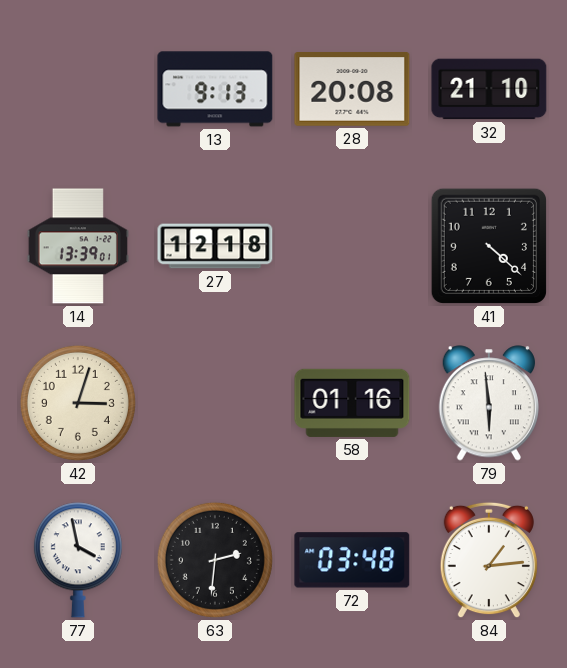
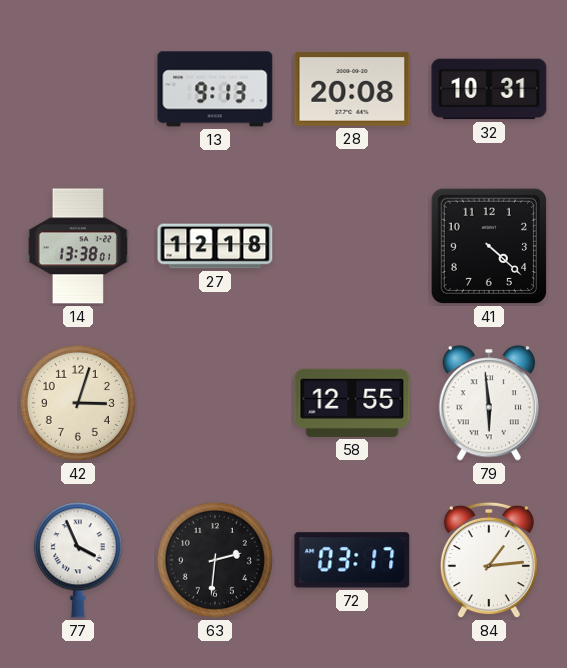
32: 21:10 -> 10:31 (489, 89)
14: 13:39 -> 13:38 (78, 246)
58: 01:16 -> 12:55 (352, 403)
77: 3:58 -> 3:56 (78, 560)
72: 03:48 -> 03:17 (352, 560)
